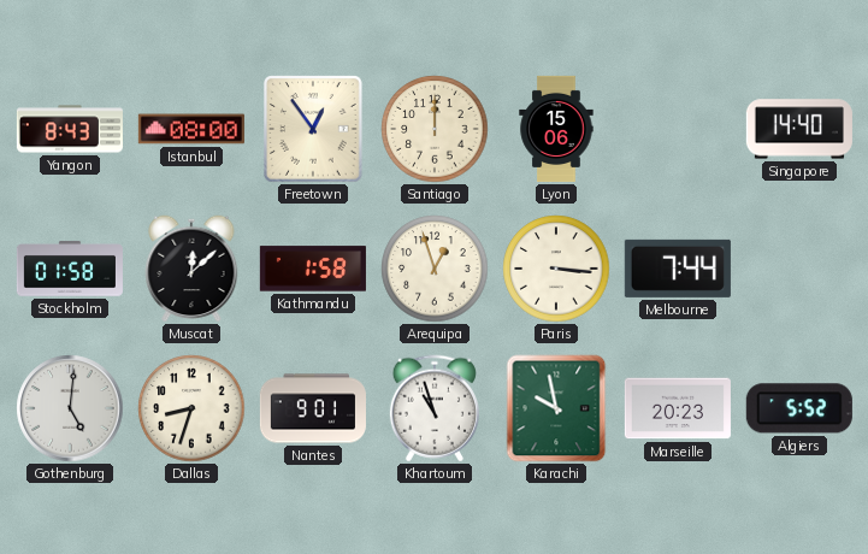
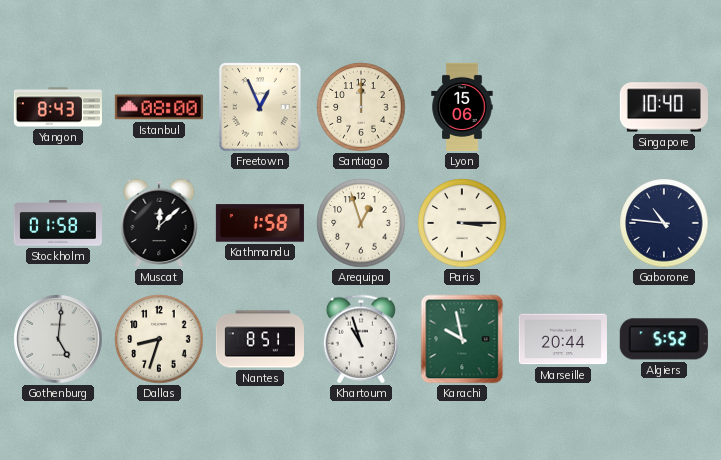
Freetown: 12:54 -> 12:56 (260, 107)
Singapore: 14:40 -> 10:40 (664, 107)
Paris: 3:16 -> 3:15 (462, 223)
Melbourne: 7:44 -> none (678, 269)
Gaborone: none -> 10:46 (664, 223)
Nantes: 9:01 -> 8:51 (260, 339)
Marseille: 20:23 -> 20:44 (563, 339)
